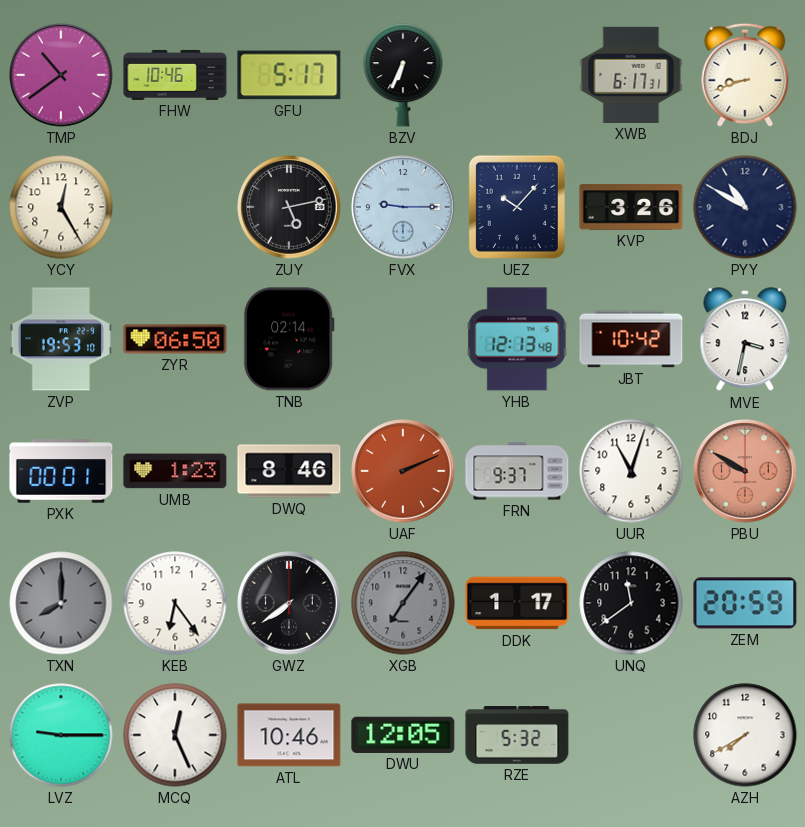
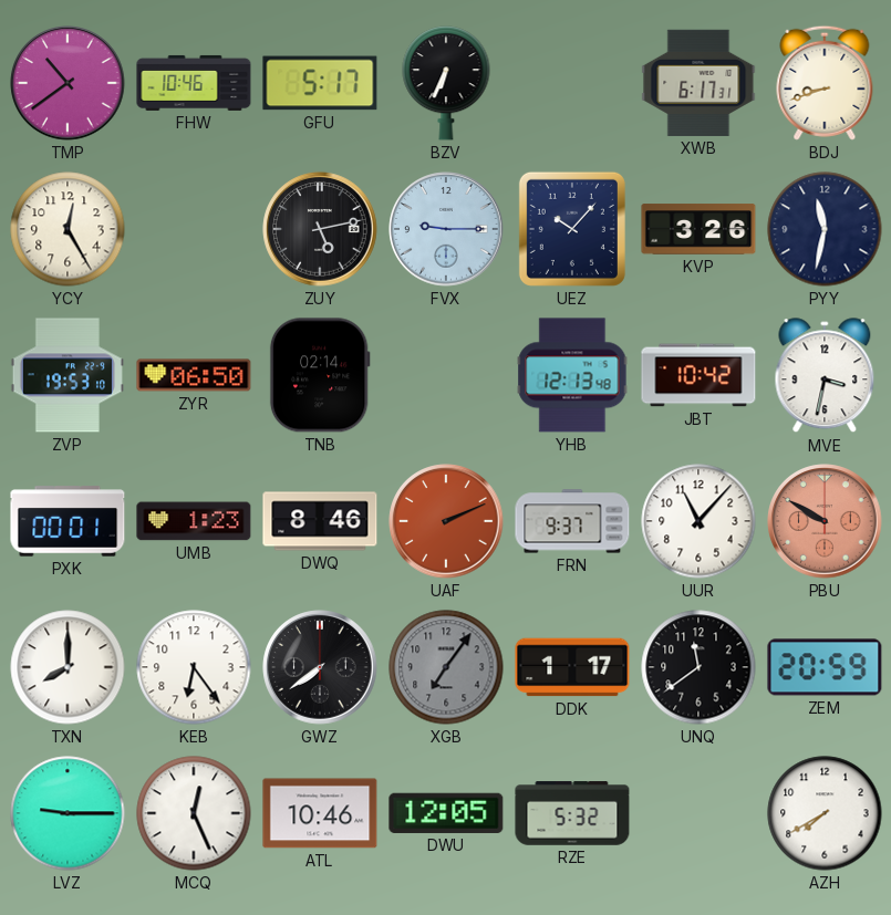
PYY: 10:50 -> 11:32 (825, 229)
UUR: 11:03 -> 11:07 (698, 521)
TXN dial: grey -> white (68, 667)
